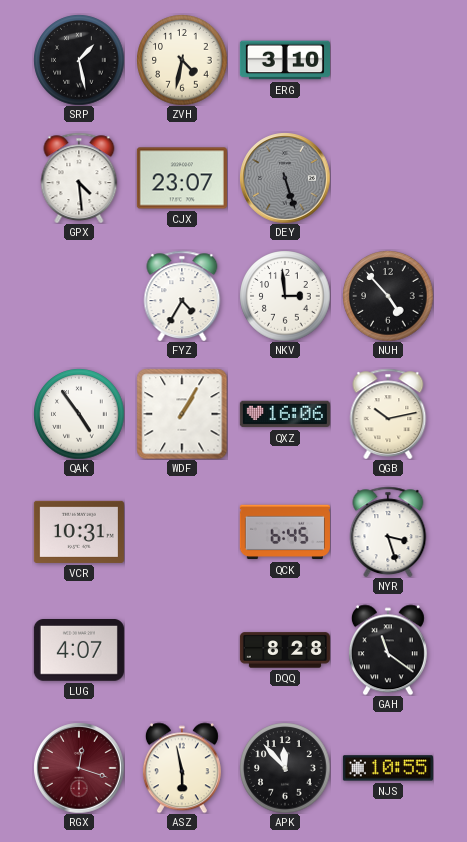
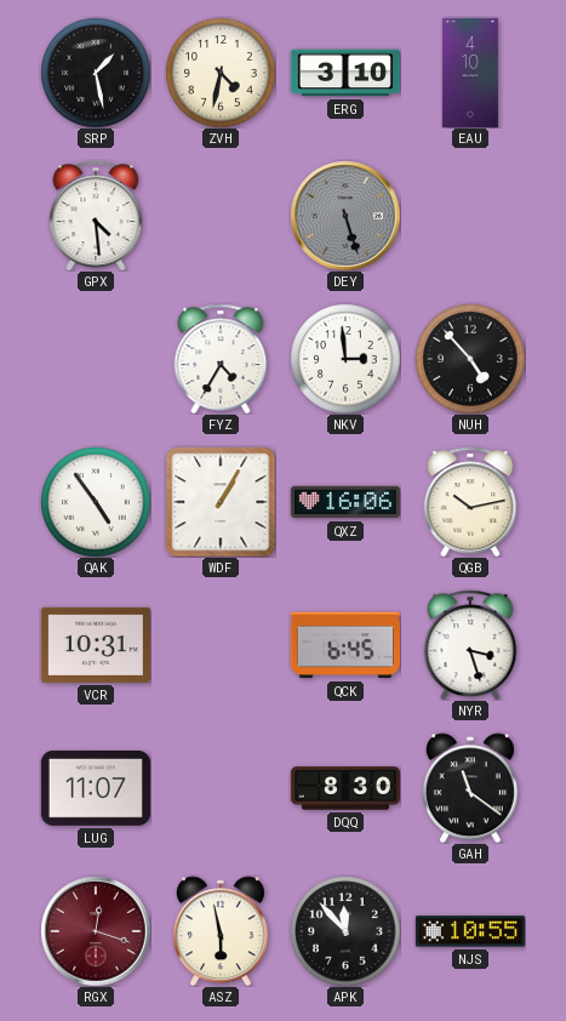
EAU: none -> 4:10 (470, 73)
CJX: 23:07 -> none (182, 178)
LUG: 4:07 -> 11:07 (96, 789)
DQQ: 8:28 -> 8:30 (345, 788)
